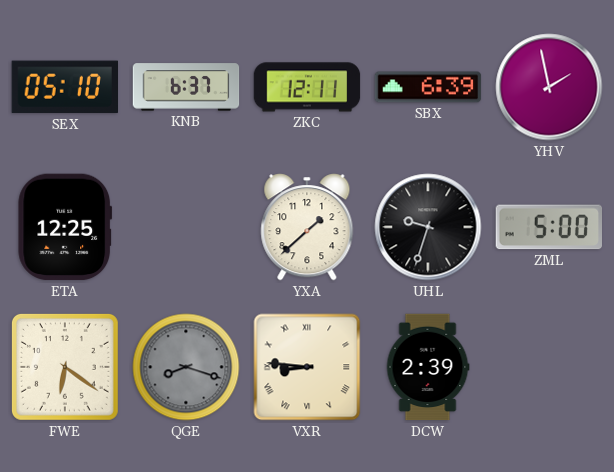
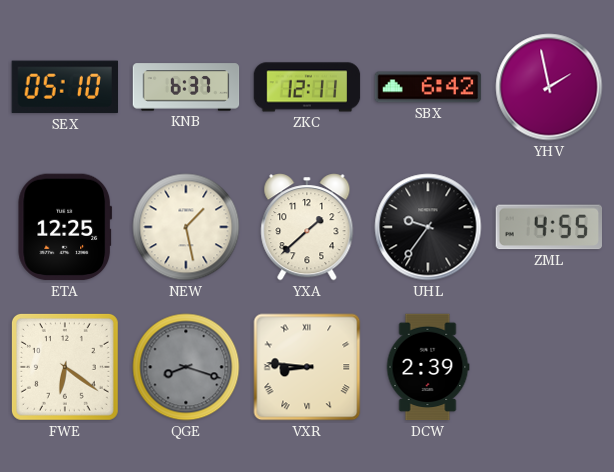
SBX: 6:39 -> 6:42 (428, 87)
NEW: none -> 1:28 (186, 227)
UHL: 9:33 -> 9:36 (428, 227)
ZML: 5:00 -> 4:55 (548, 227)
